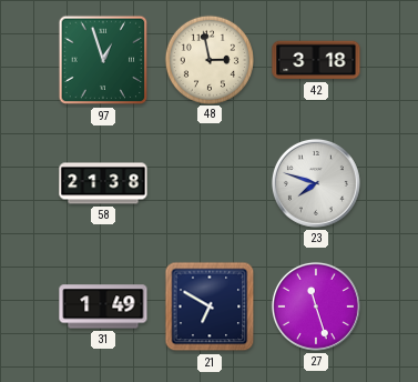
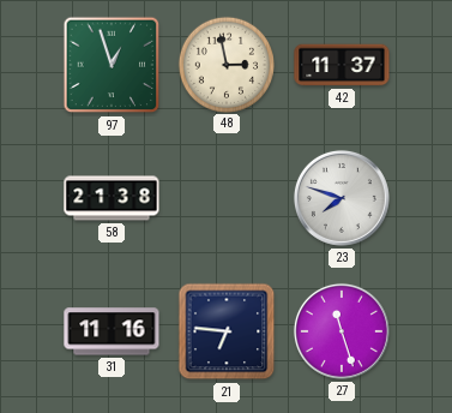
42: 3:18 -> 11:37 (342, 65)
31: 1:49 -> 11:16 (112, 331)
21: 6:50 -> 6:46 (227, 331)
